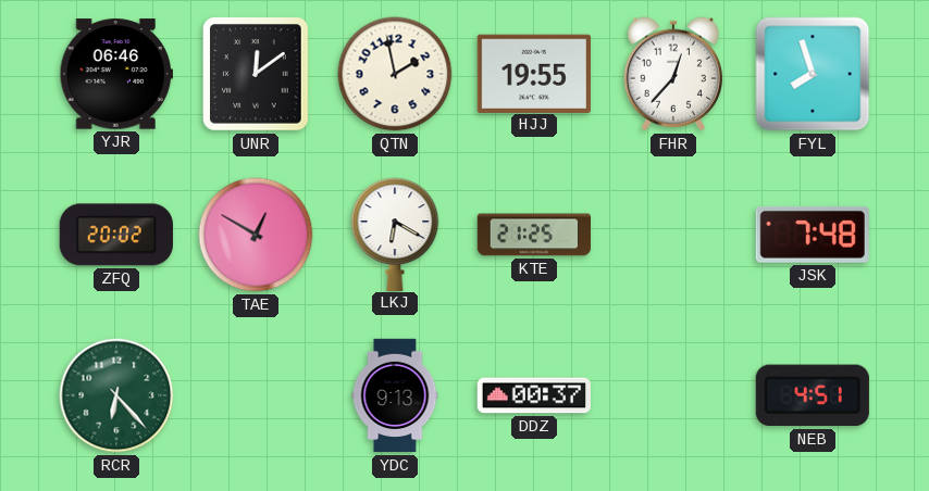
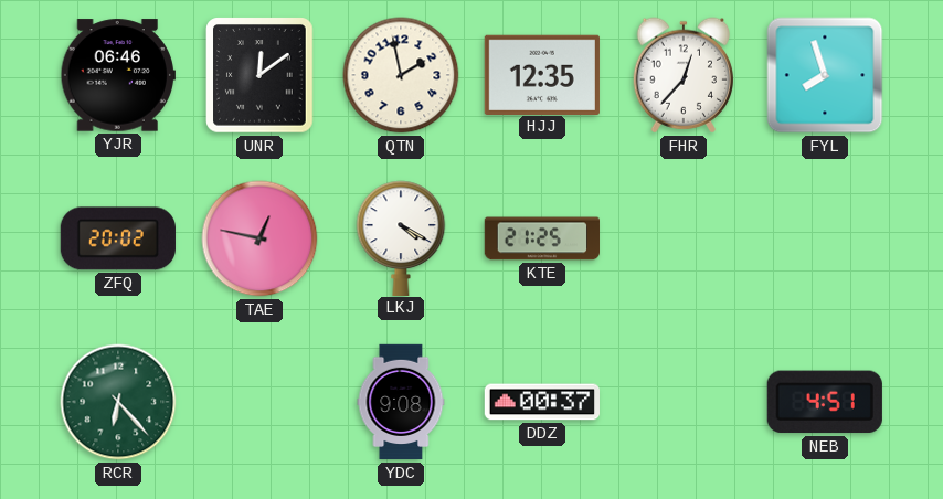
HJJ: 19:55 -> 12:35 (542, 74)
TAE: 12:50 -> 12:47 (259, 238)
LKJ: 6:20 -> 4:20 (401, 237)
JSK: 7:48 -> none (813, 235)
YDC: 9:13 -> 9:08 (401, 402)
